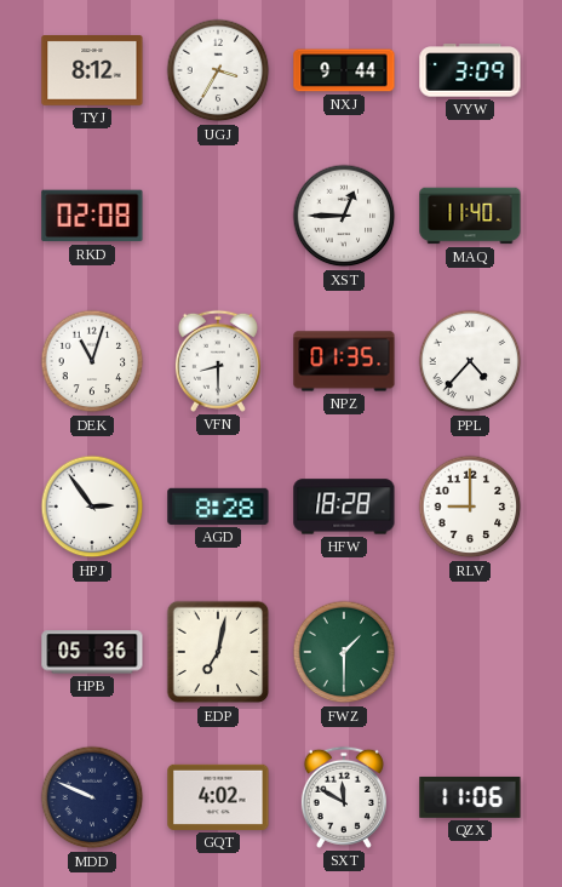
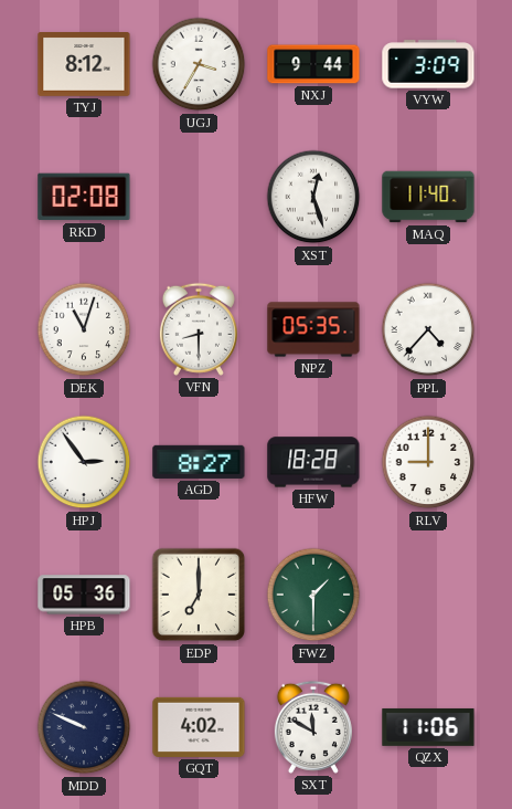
XST: 12:45 -> 12:27 (313, 197)
NPZ: 01:35 -> 05:35 (313, 329)
AGD: 8:28 -> 8:27 (199, 462)
EDP: 7:02 -> 7:00 (199, 595)
